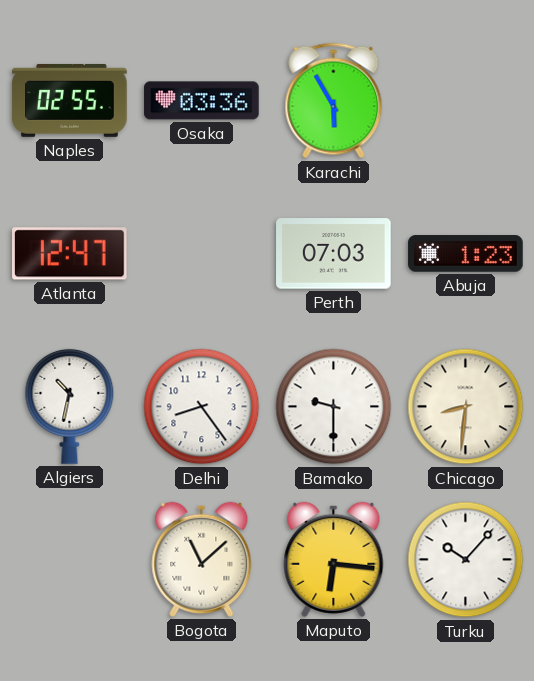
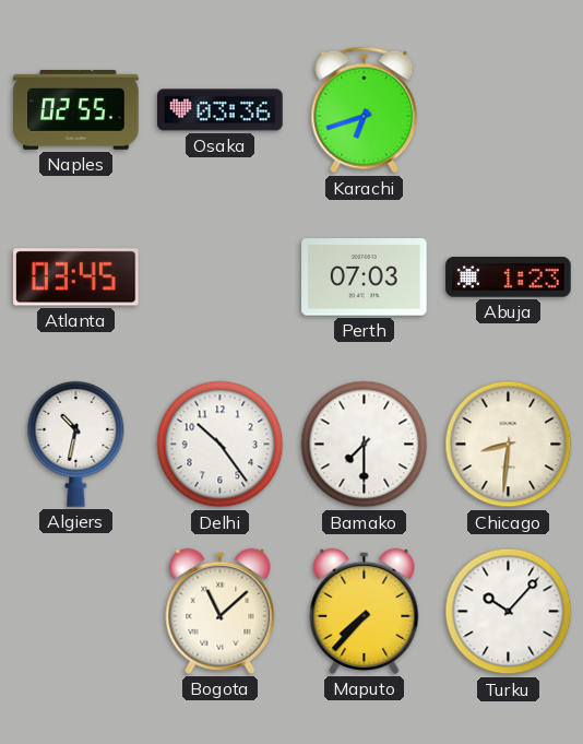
Karachi: 5:55 -> 6:42 (365, 110)
Atlanta: 12:47 -> 03:45 (76, 277)
Delhi: 8:24 -> 10:24 (221, 445)
Bamako: 9:30 -> 7:30 (365, 445)
Maputo: 6:16 -> 7:37 (365, 611)
